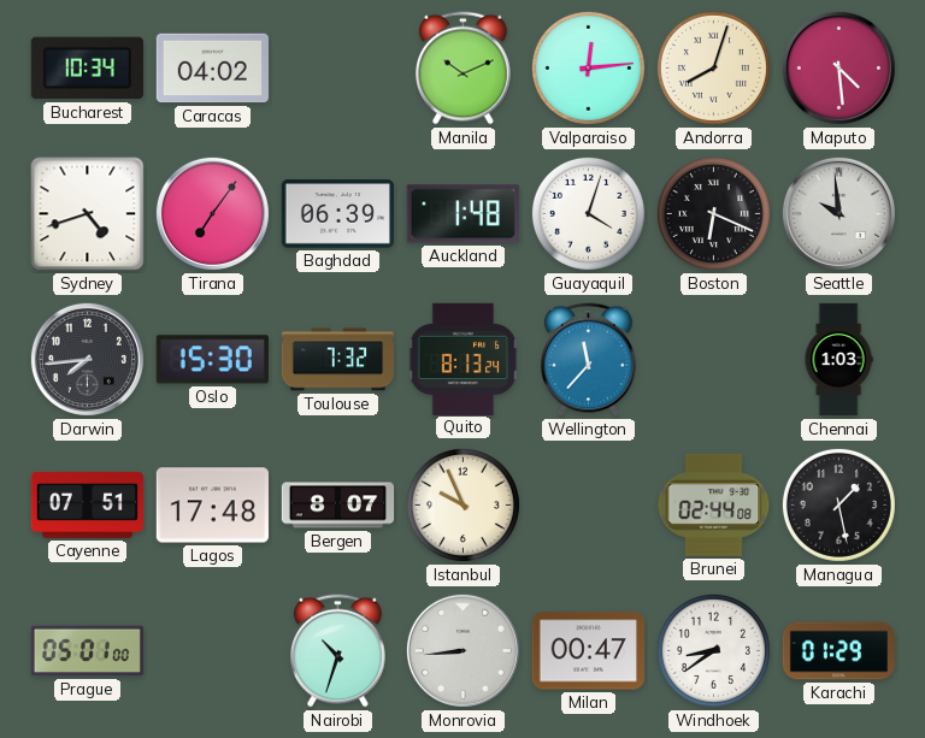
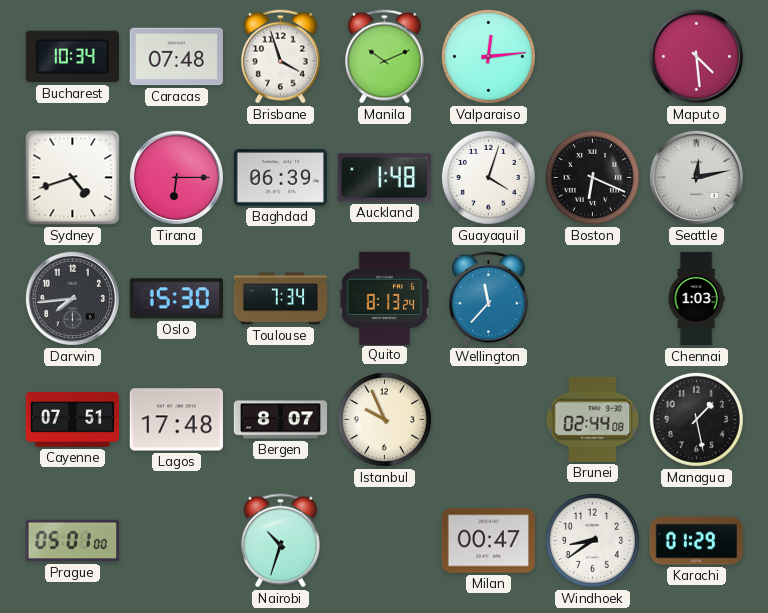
Caracas: 04:02 -> 07:48 (176, 57)
Brisbane: none -> 3:57 (281, 57)
Andorra: 8:03 -> none (713, 67)
Tirana: 7:06 -> 6:15 (176, 177)
Seattle: 9:59 -> 12:13 (696, 177)
Toulouse: 7:32 -> 7:34 (280, 299)
Monrovia: 8:44 -> none (462, 650)
